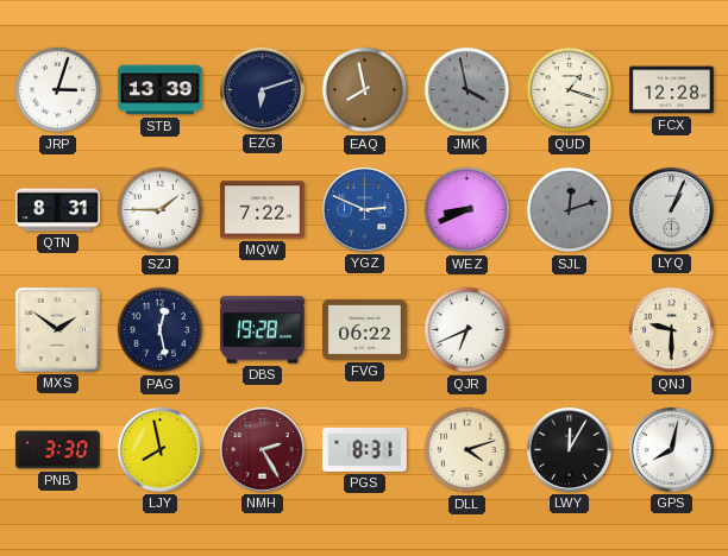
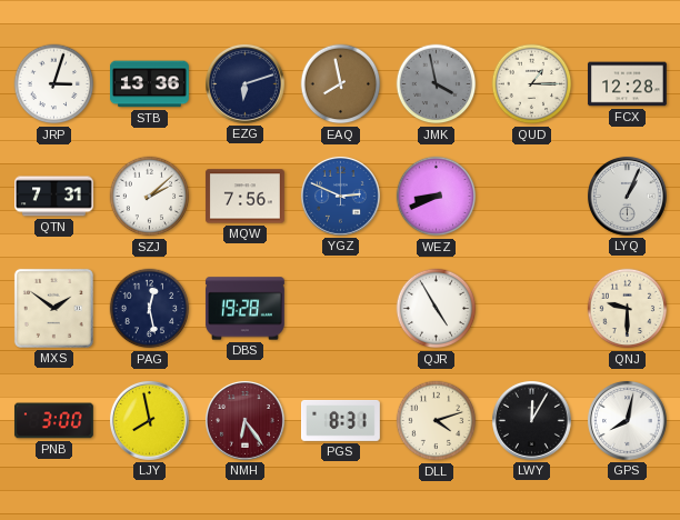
STB: 13:39 -> 13:36 (149, 84)
QUD: 1:18 -> 1:15 (532, 84)
QTN: 8:31 -> 7:31 (54, 197)
SZJ: 1:45 -> 2:08 (150, 197)
MQW: 7:22 -> 7:56 (244, 197)
SJL: 12:12 -> none (570, 210)
FVG: 06:22 -> none (365, 329)
QJR: 6:41 -> 4:55 (437, 309)
PNB: 3:30 -> 3:00 (53, 421)
NMH: 2:25 -> 6:24 (246, 421)
